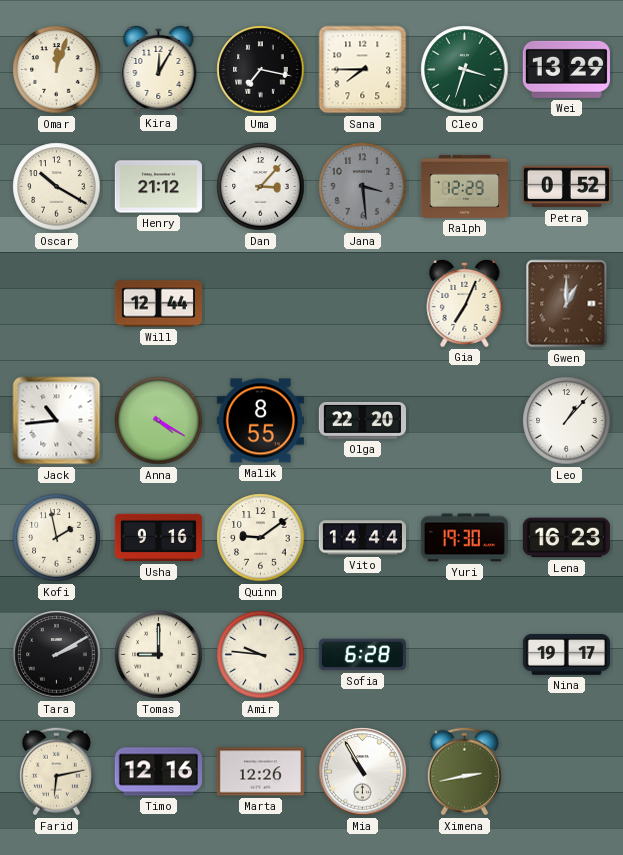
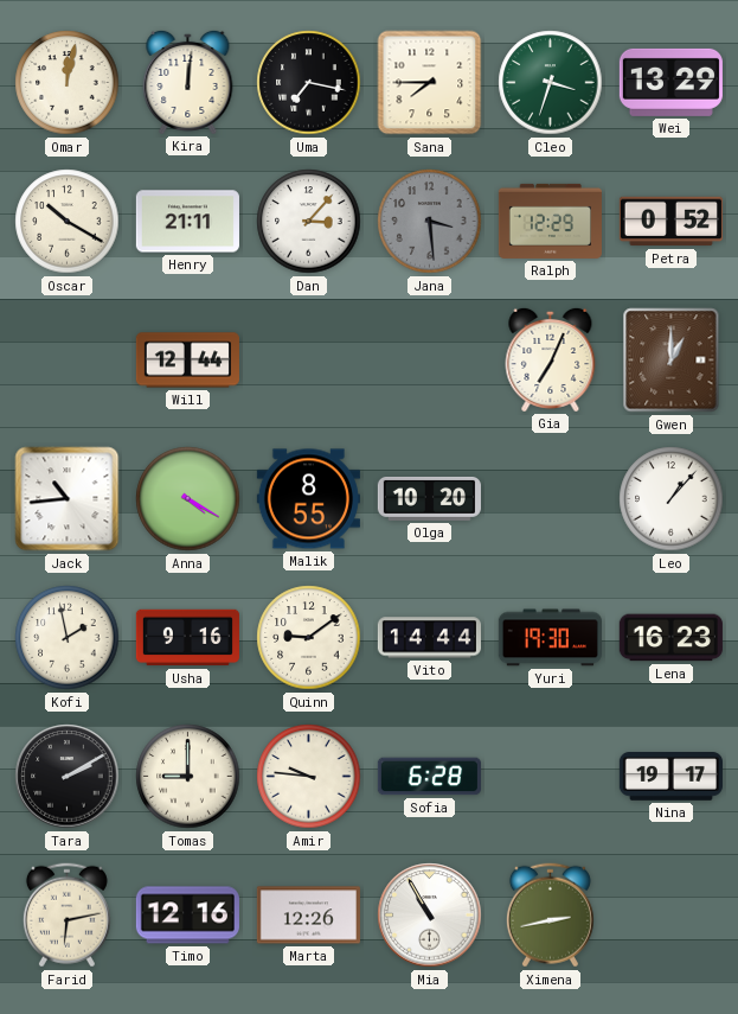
Omar: 12:03 -> 12:02 (68, 83)
Kira: 12:05 -> 12:01 (188, 82)
Henry: 21:12 -> 21:11 (187, 222)
Olga: 22:20 -> 10:20 (429, 498)
